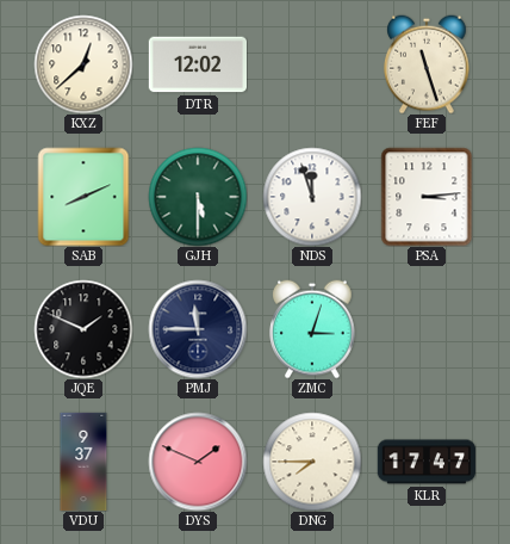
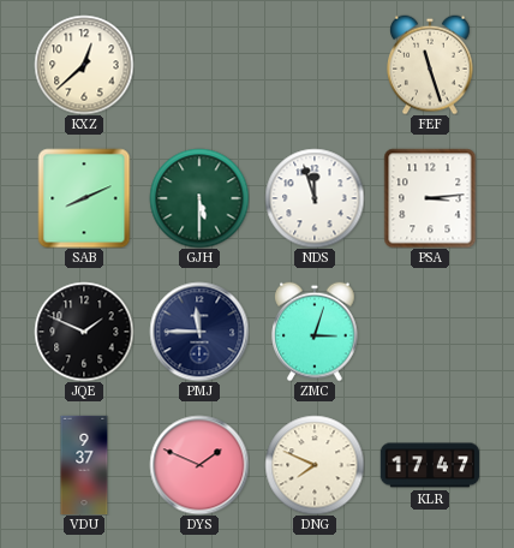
DTR: 12:02 -> none (197, 64)
DNG: 7:45 -> 7:49 (315, 465)
